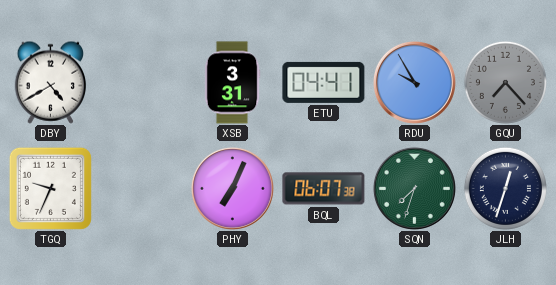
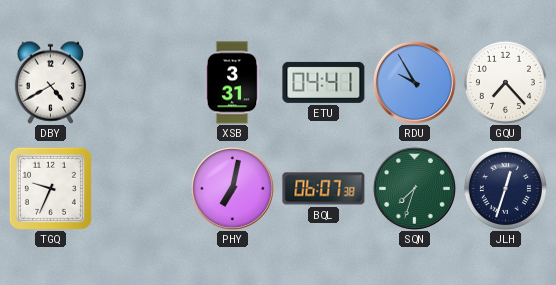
GQU dial: grey -> white (505, 82)
PHY: 7:04 -> 7:02 (232, 188)
